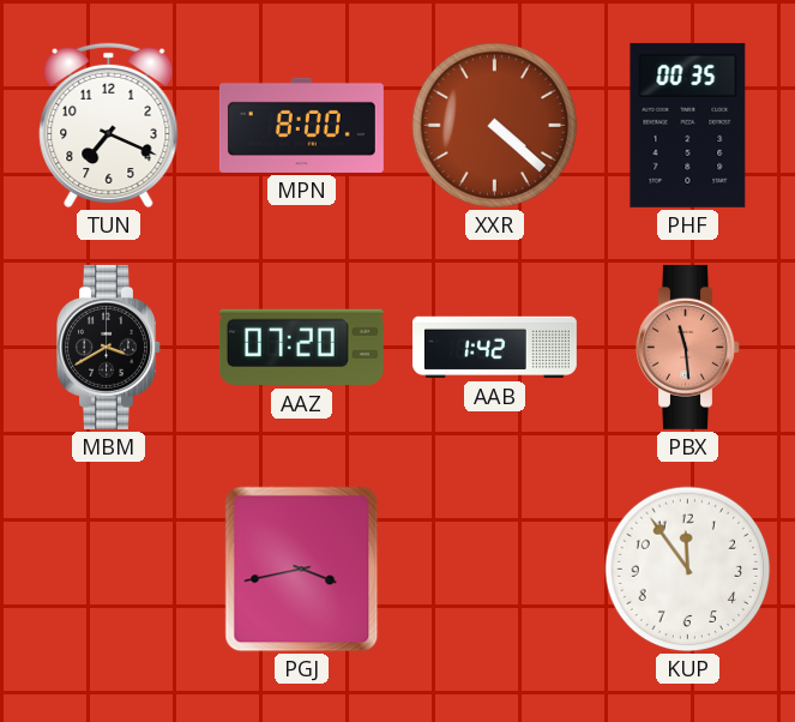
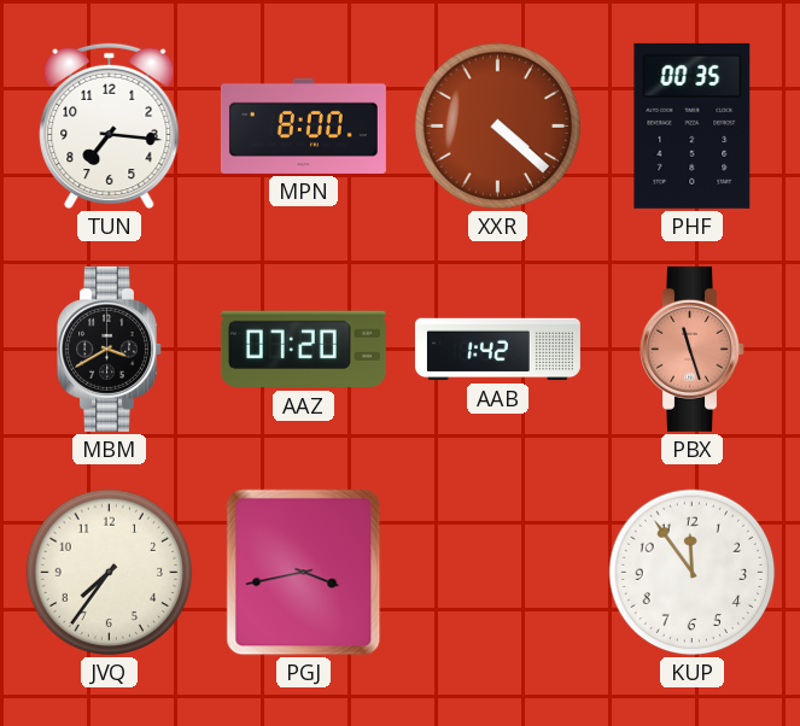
TUN: 7:19 -> 7:16 (110, 127)
PBX: 11:29 -> 11:27 (693, 349)
JVQ: none -> 7:36 (110, 573)
